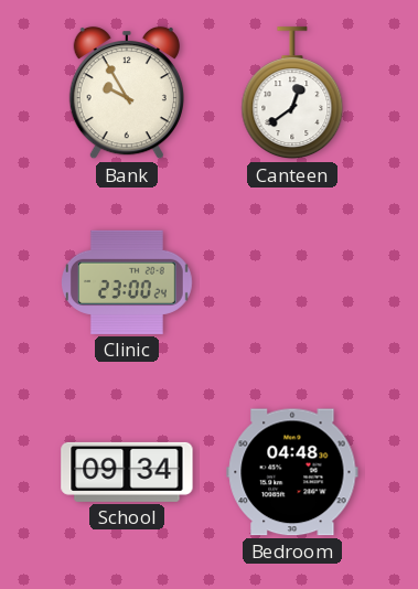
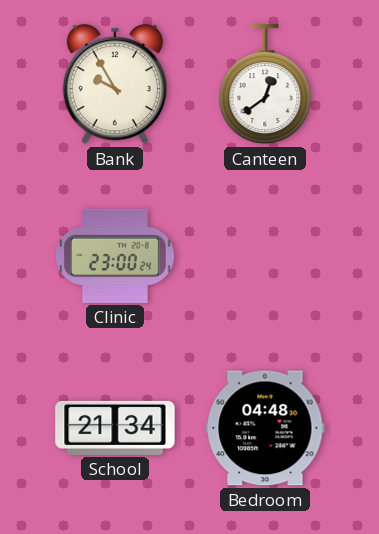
School: 09:34 -> 21:34 (115, 428)
